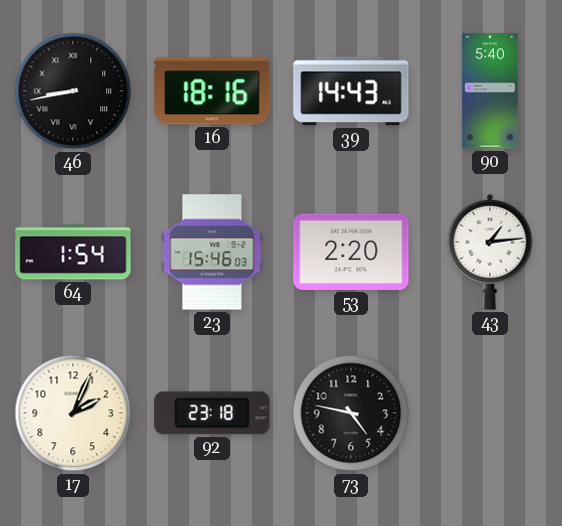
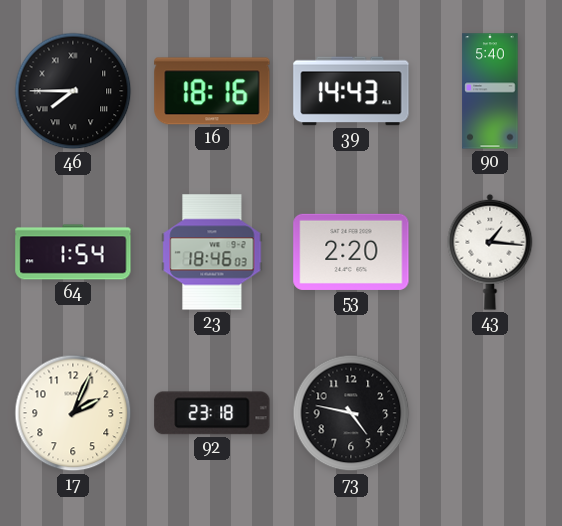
46: 8:43 -> 7:45 (73, 91)
23: 15:46 -> 18:46 (212, 252)
43: 1:14 -> 1:16 (490, 252)
